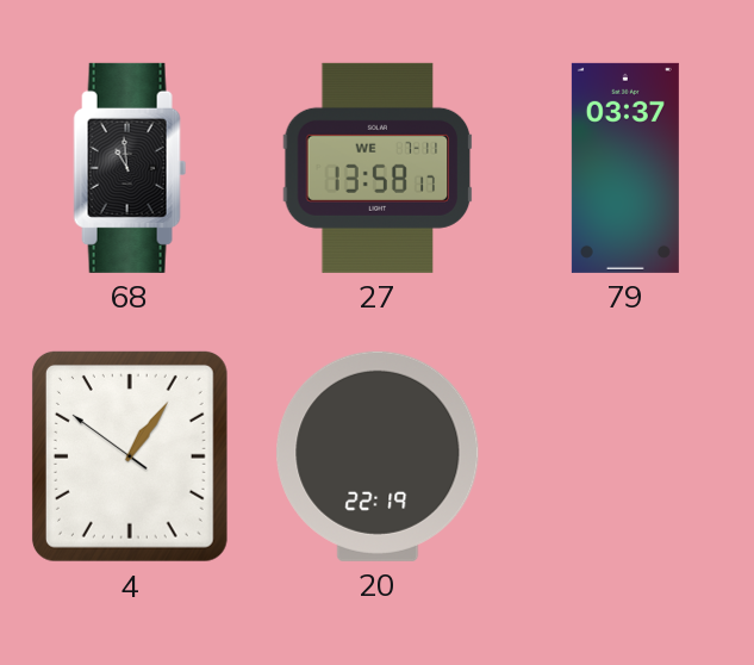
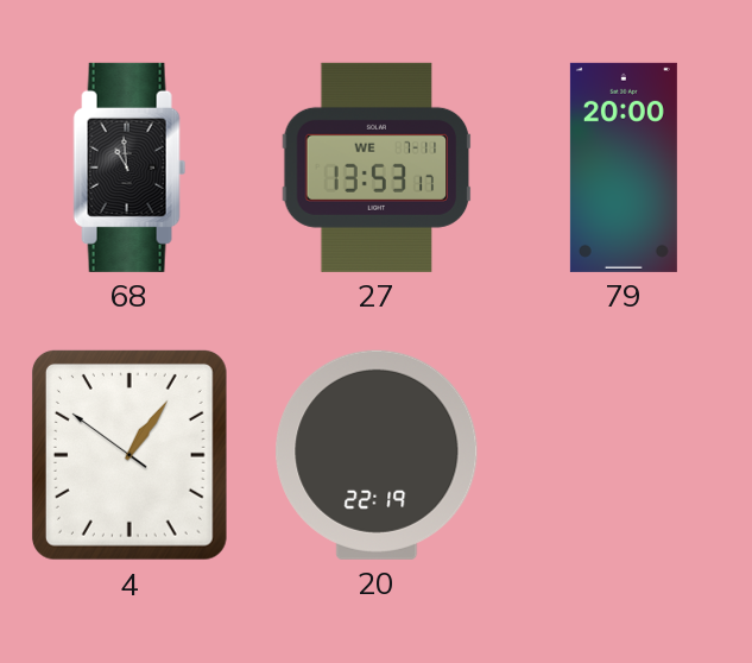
27: 13:58 -> 13:53 (377, 168)
79: 03:37 -> 20:00 (624, 168)
